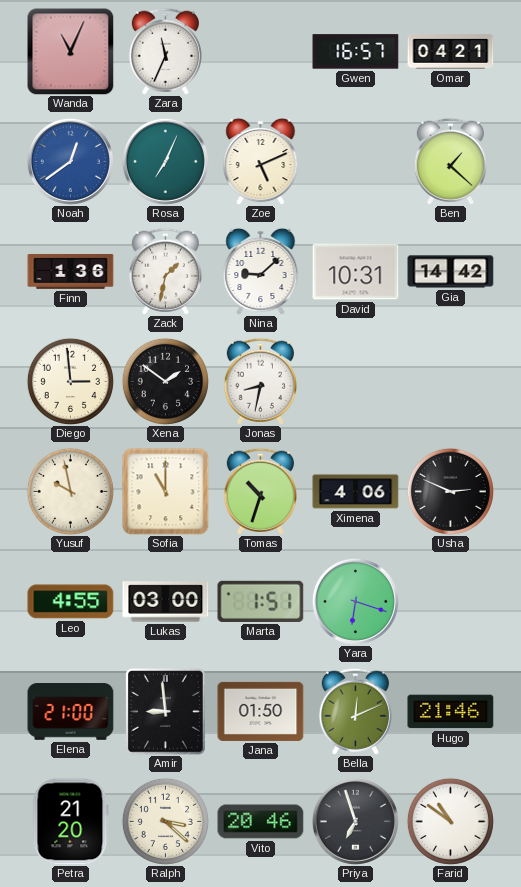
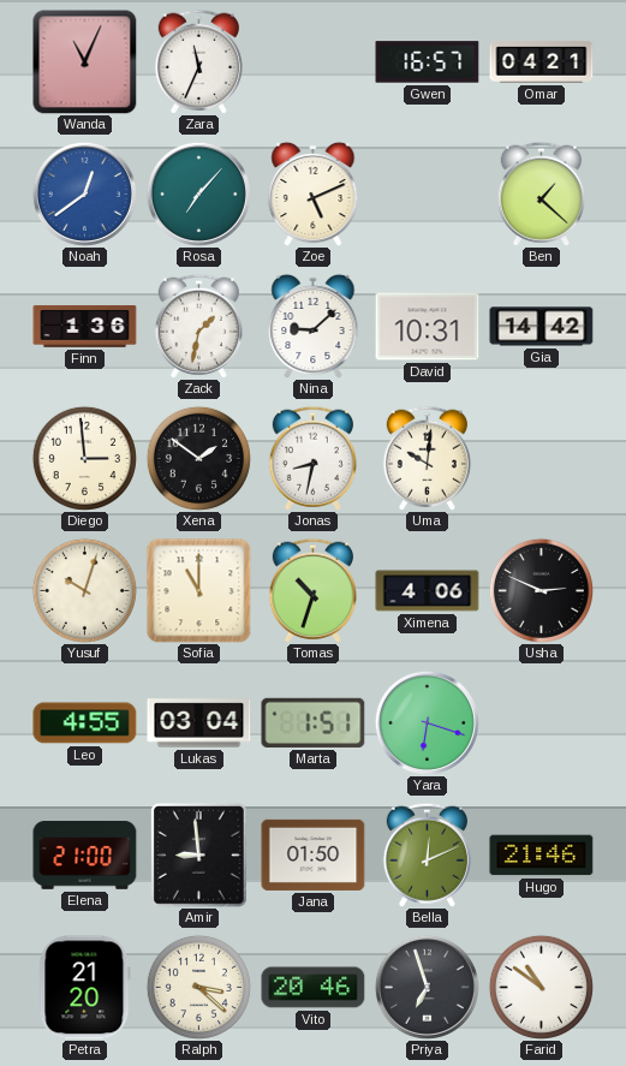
Rosa: 7:04 -> 7:07 (198, 193)
Uma: none -> 10:01 (427, 458)
Yusuf: 9:58 -> 10:03 (84, 590)
Lukas: 03:00 -> 03:04 (199, 723)
